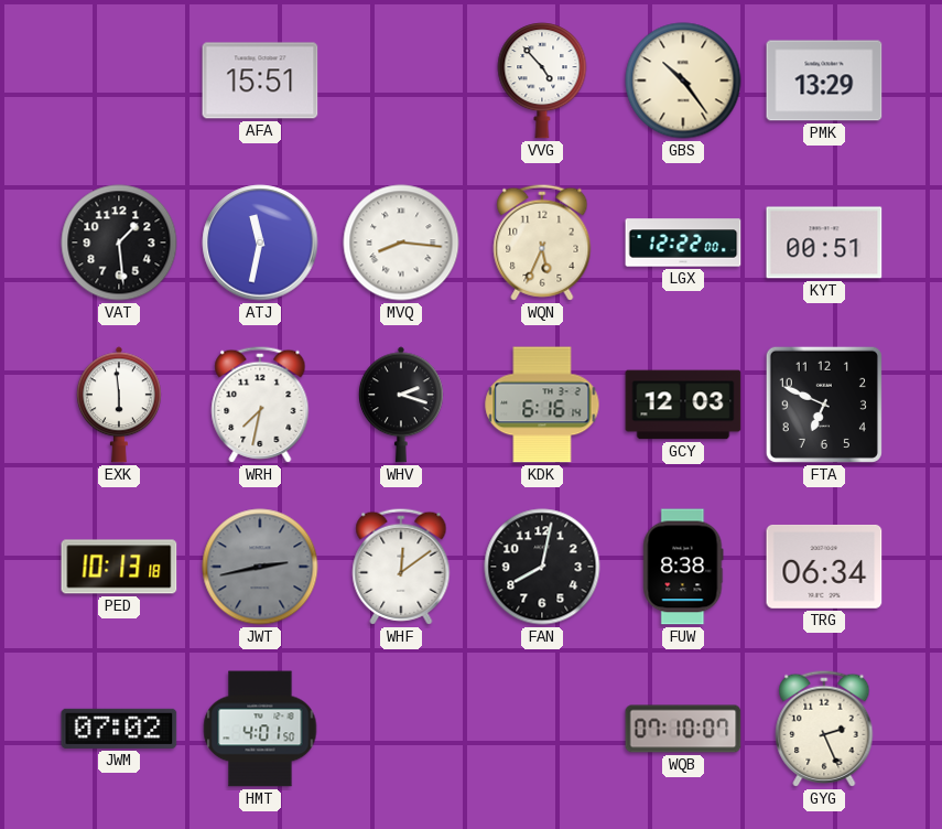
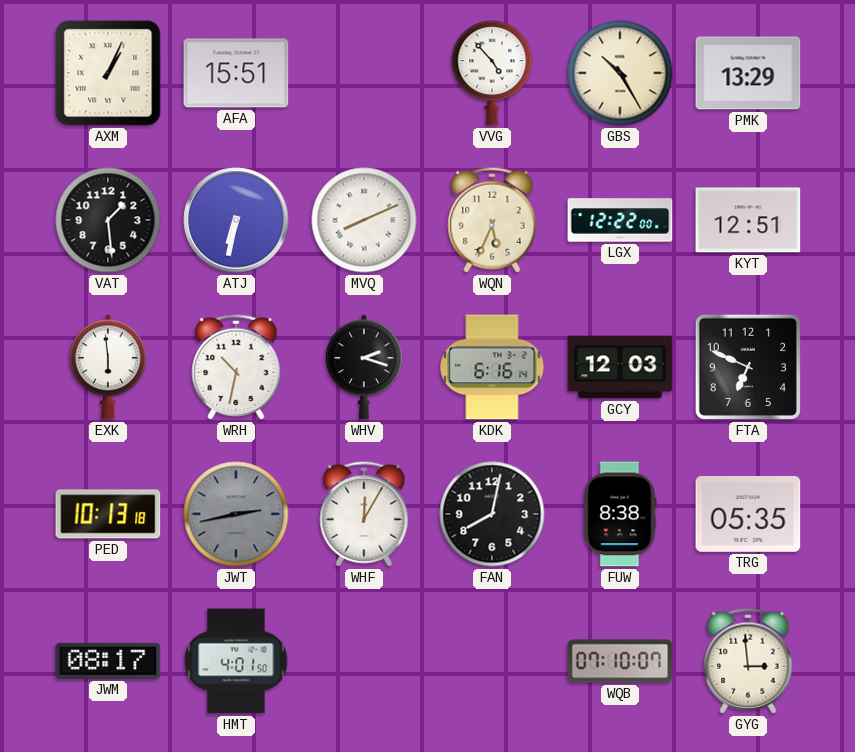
AXM: none -> 1:04 (108, 73)
GBS: 10:24 -> 10:25 (620, 73)
ATJ: 11:32 -> 6:32 (236, 220)
MVQ: 8:16 -> 8:11 (364, 220)
KYT: 00:51 -> 12:51 (748, 220)
WRH: 7:32 -> 10:32 (236, 367)
WHF: 12:09 -> 12:05 (364, 514)
TRG: 06:34 -> 05:35 (748, 514)
JWM: 07:02 -> 08:17 (108, 661)
GYG: 2:26 -> 2:59 (748, 661)
